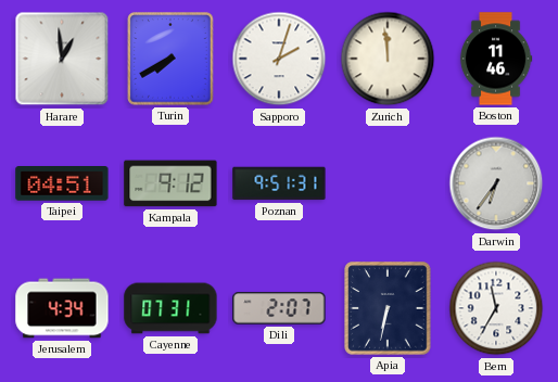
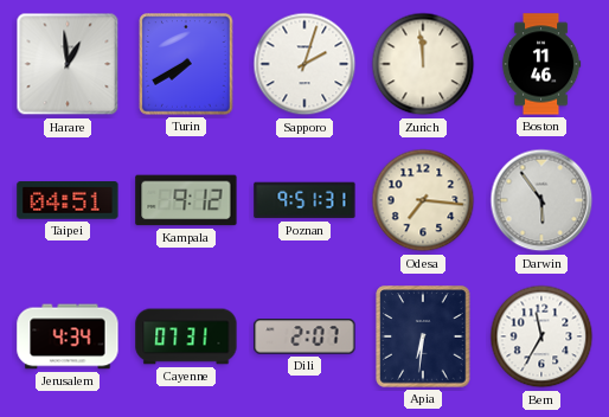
Odesa: none -> 7:16 (423, 200)
Darwin: 6:36 -> 5:54 (541, 200)
Apia: 6:32 -> 6:31 (423, 336)
